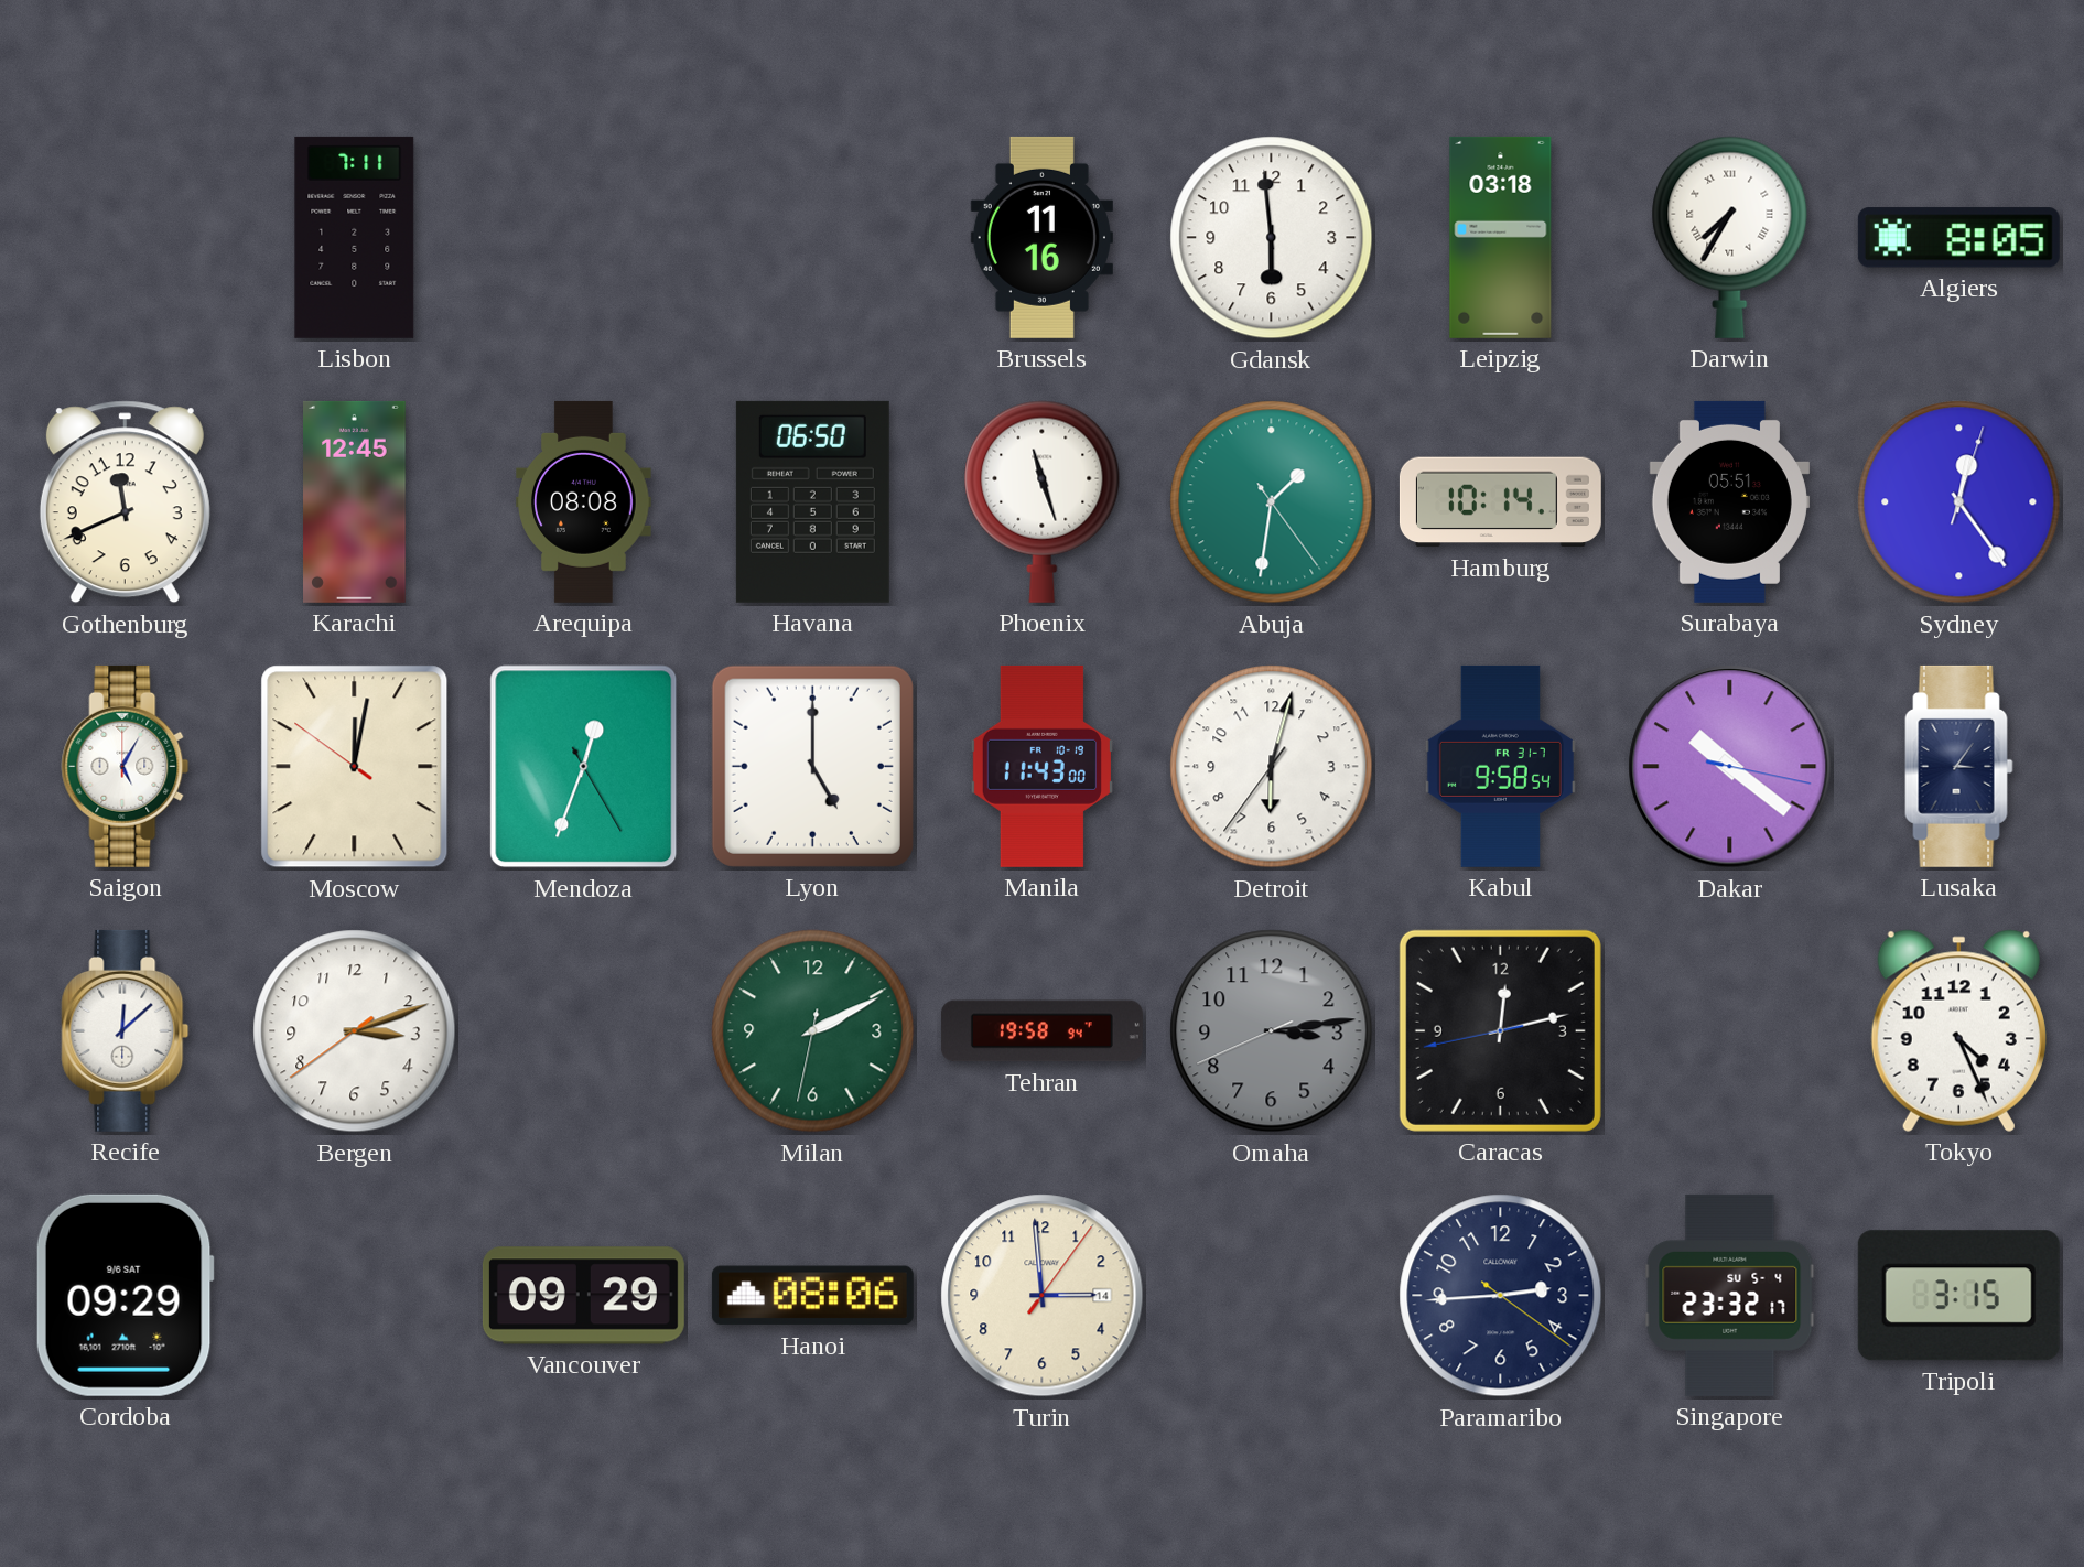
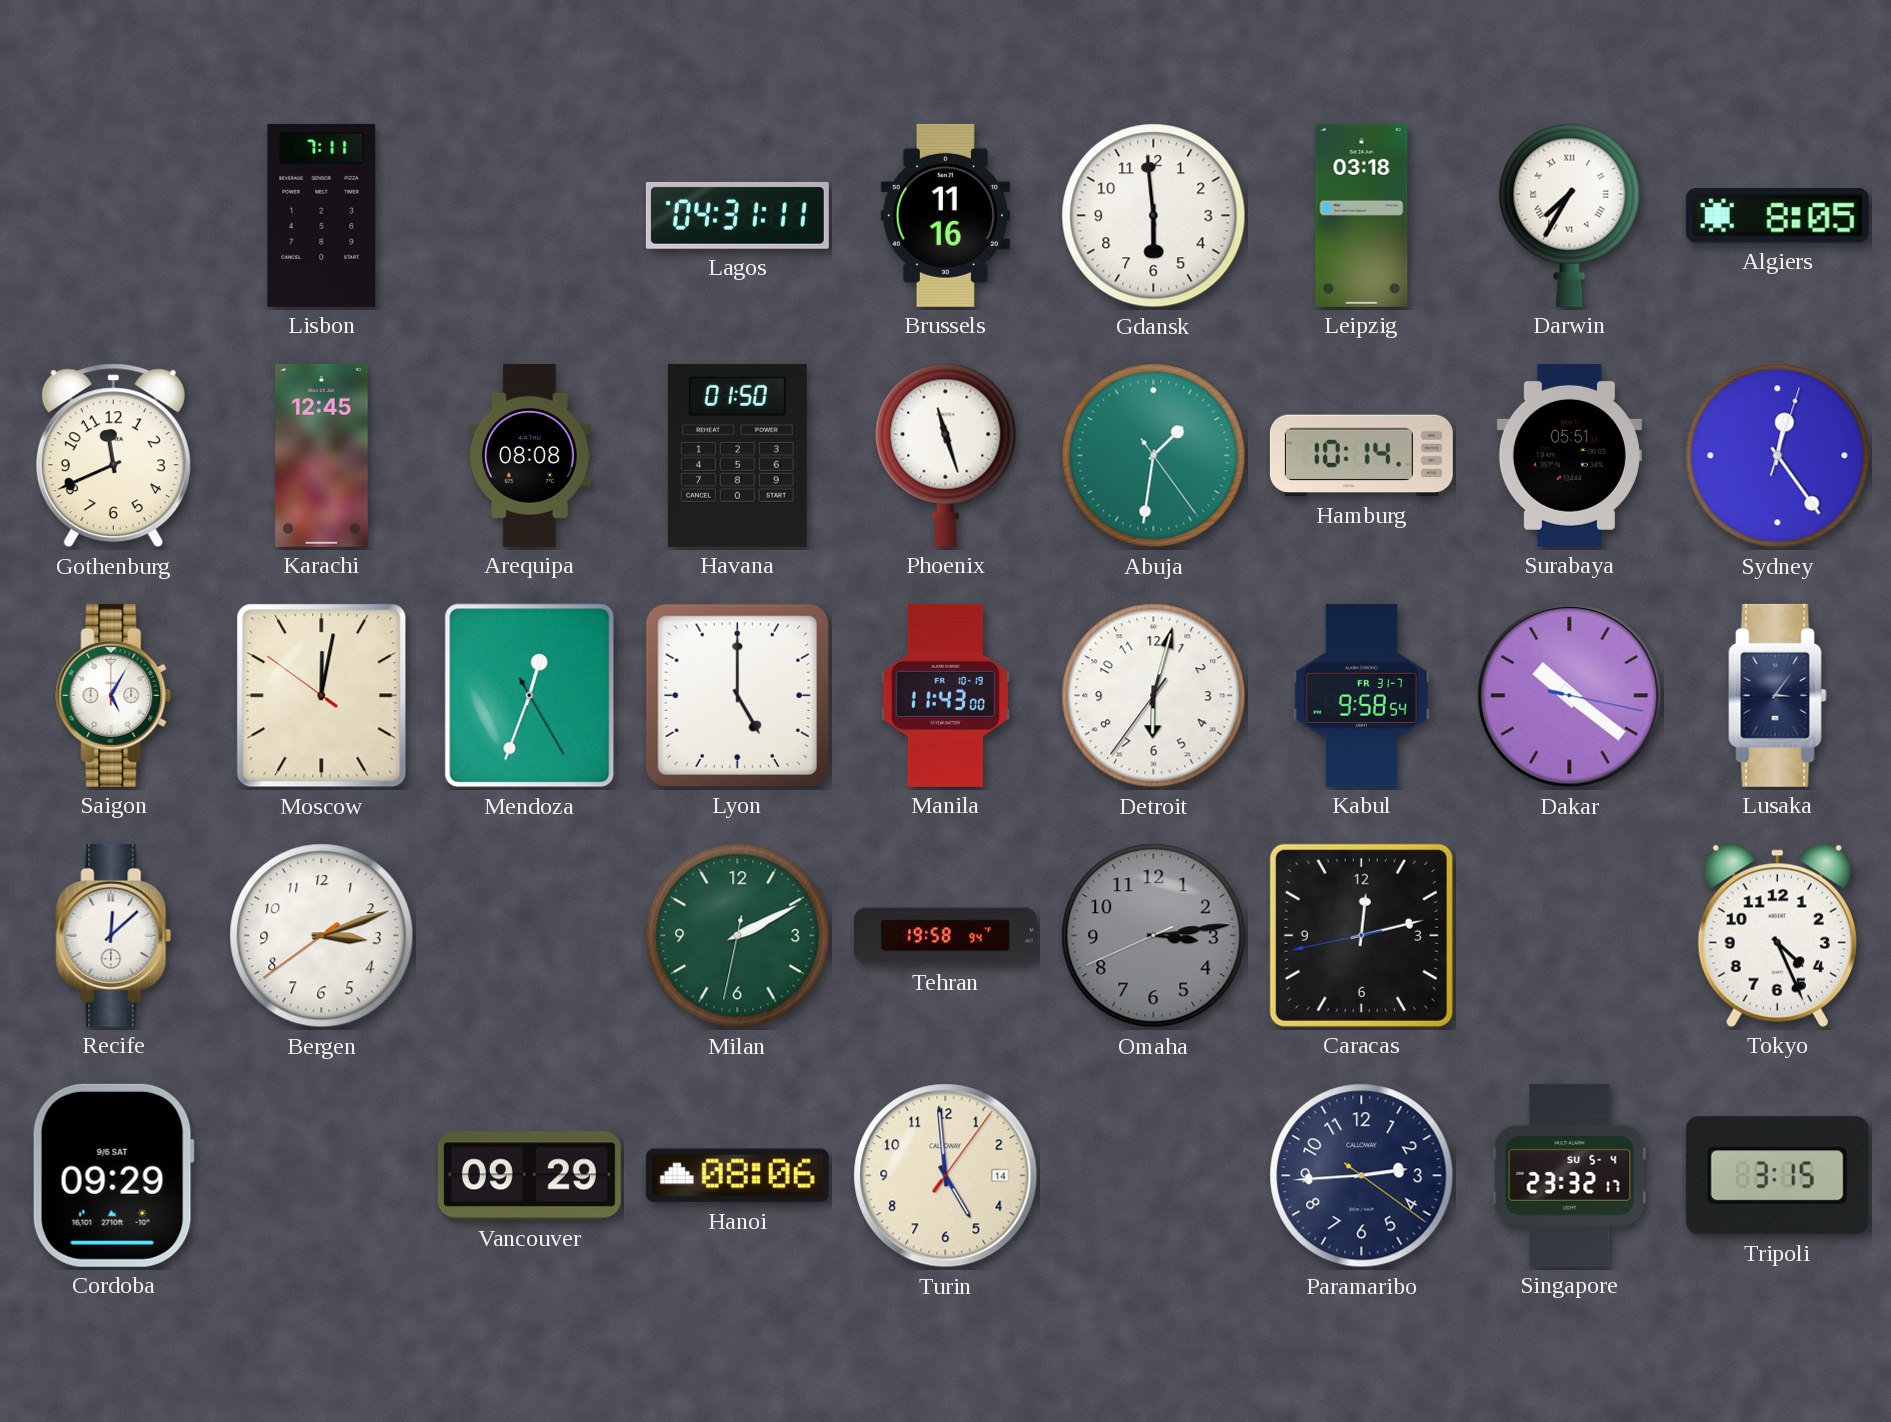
Lagos: none -> 04:31 (737, 215)
Havana: 06:50 -> 01:50 (737, 455)
Turin: 2:59 -> 4:59 (946, 1176)
